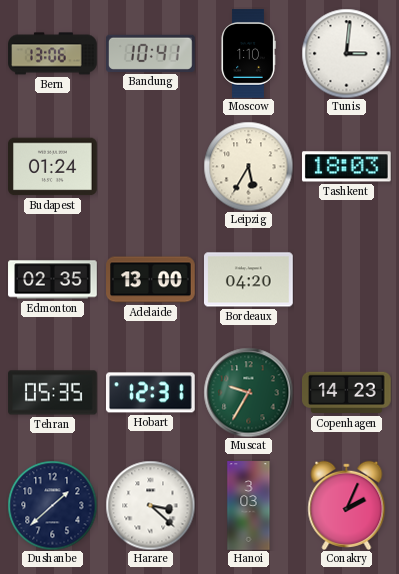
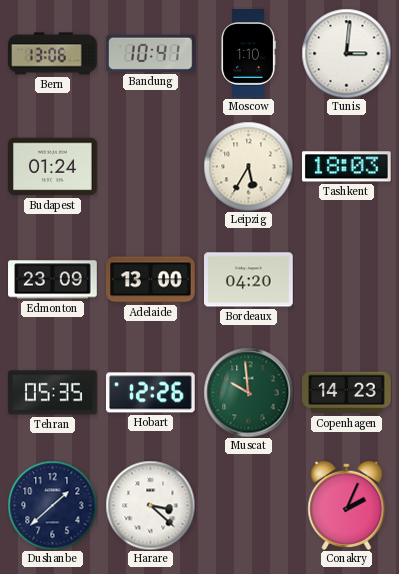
Edmonton: 02:35 -> 23:09 (53, 280)
Hobart: 12:31 -> 12:26 (151, 393)
Muscat: 9:35 -> 9:59 (248, 392)
Hanoi: 3:03 -> none (249, 506)
